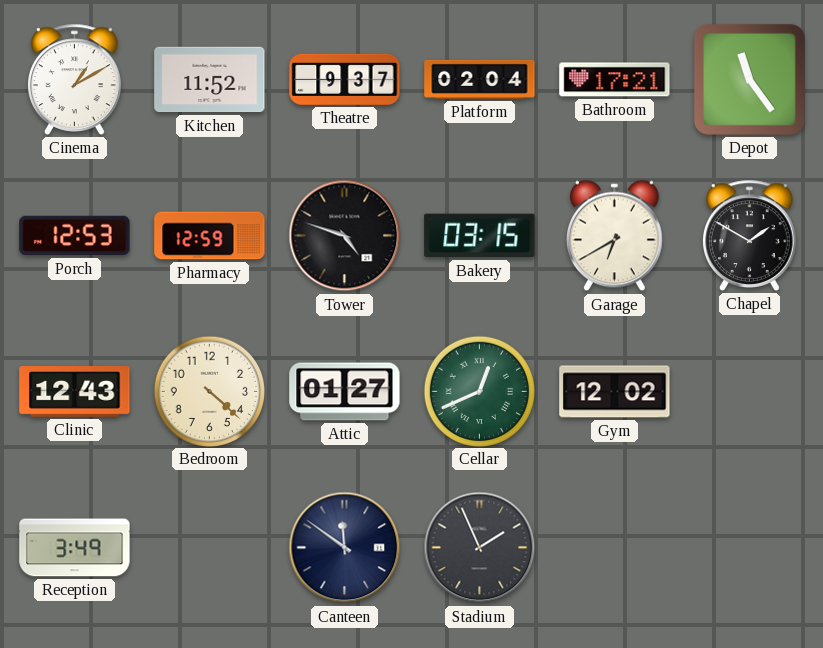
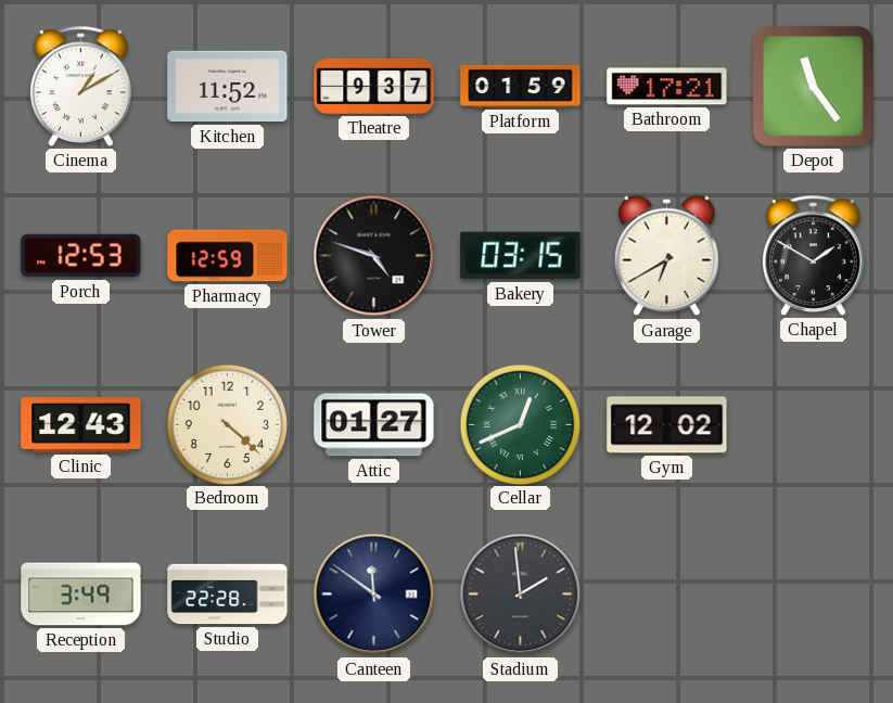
Platform: 02:04 -> 01:59 (521, 86)
Studio: none -> 22:28 (228, 595)
Stadium: 1:56 -> 1:59 (521, 595)
